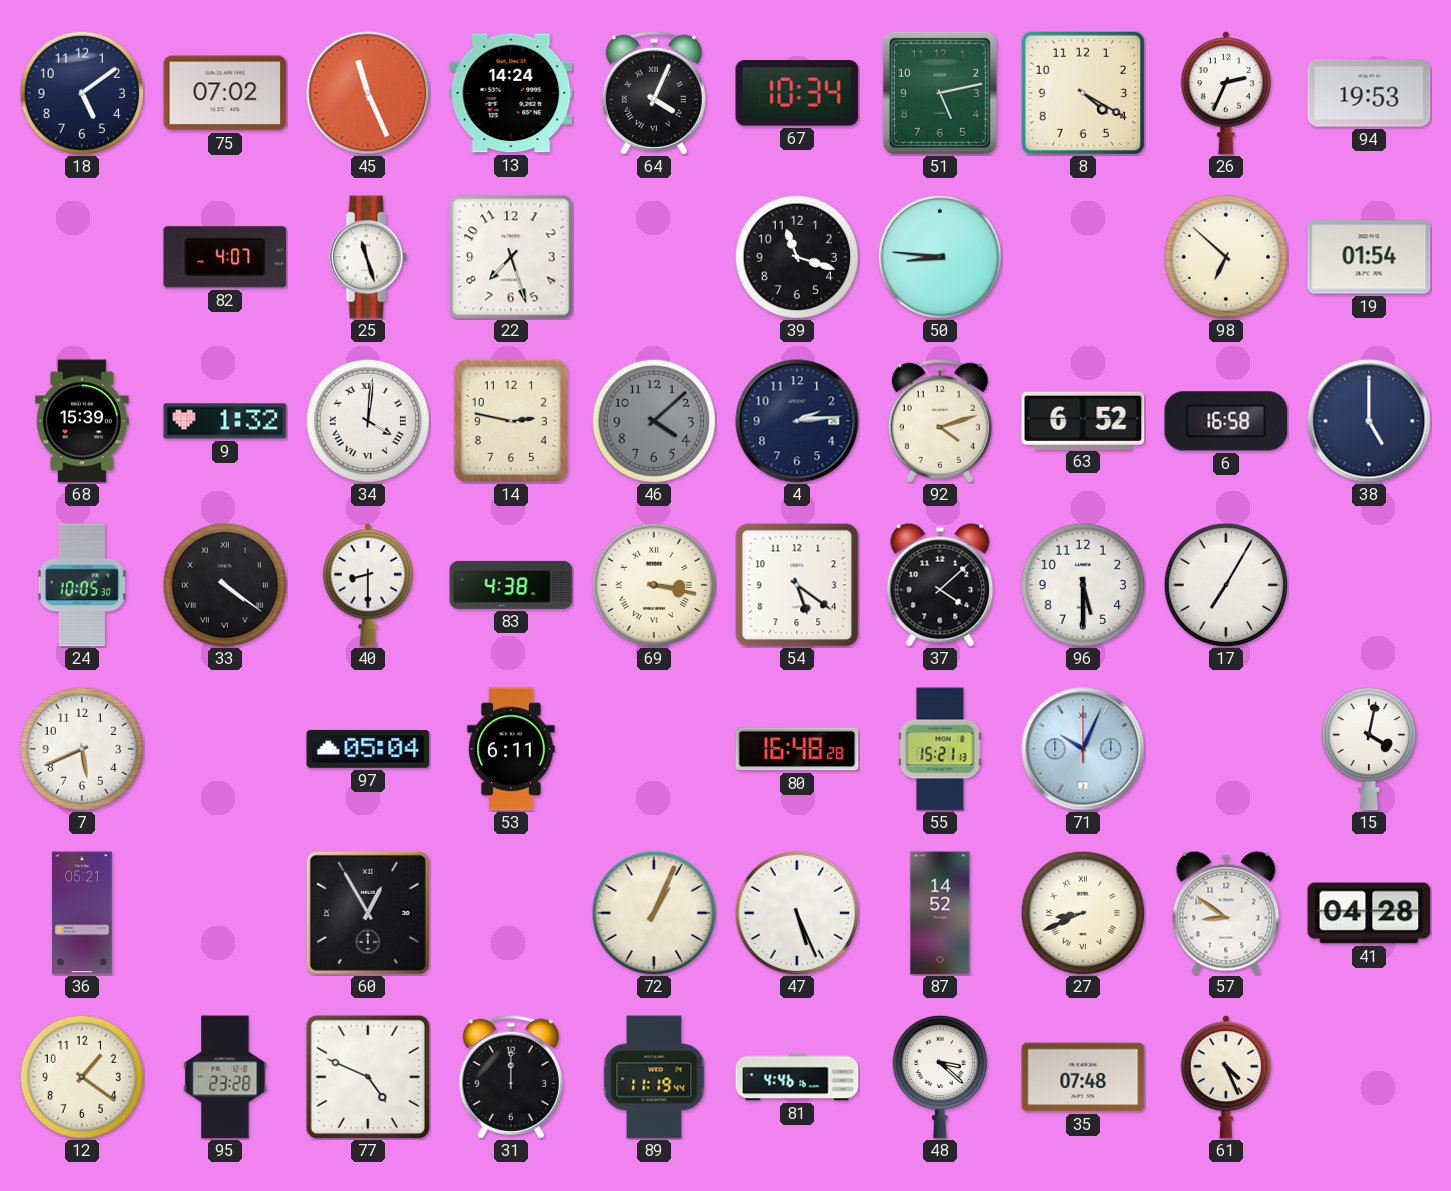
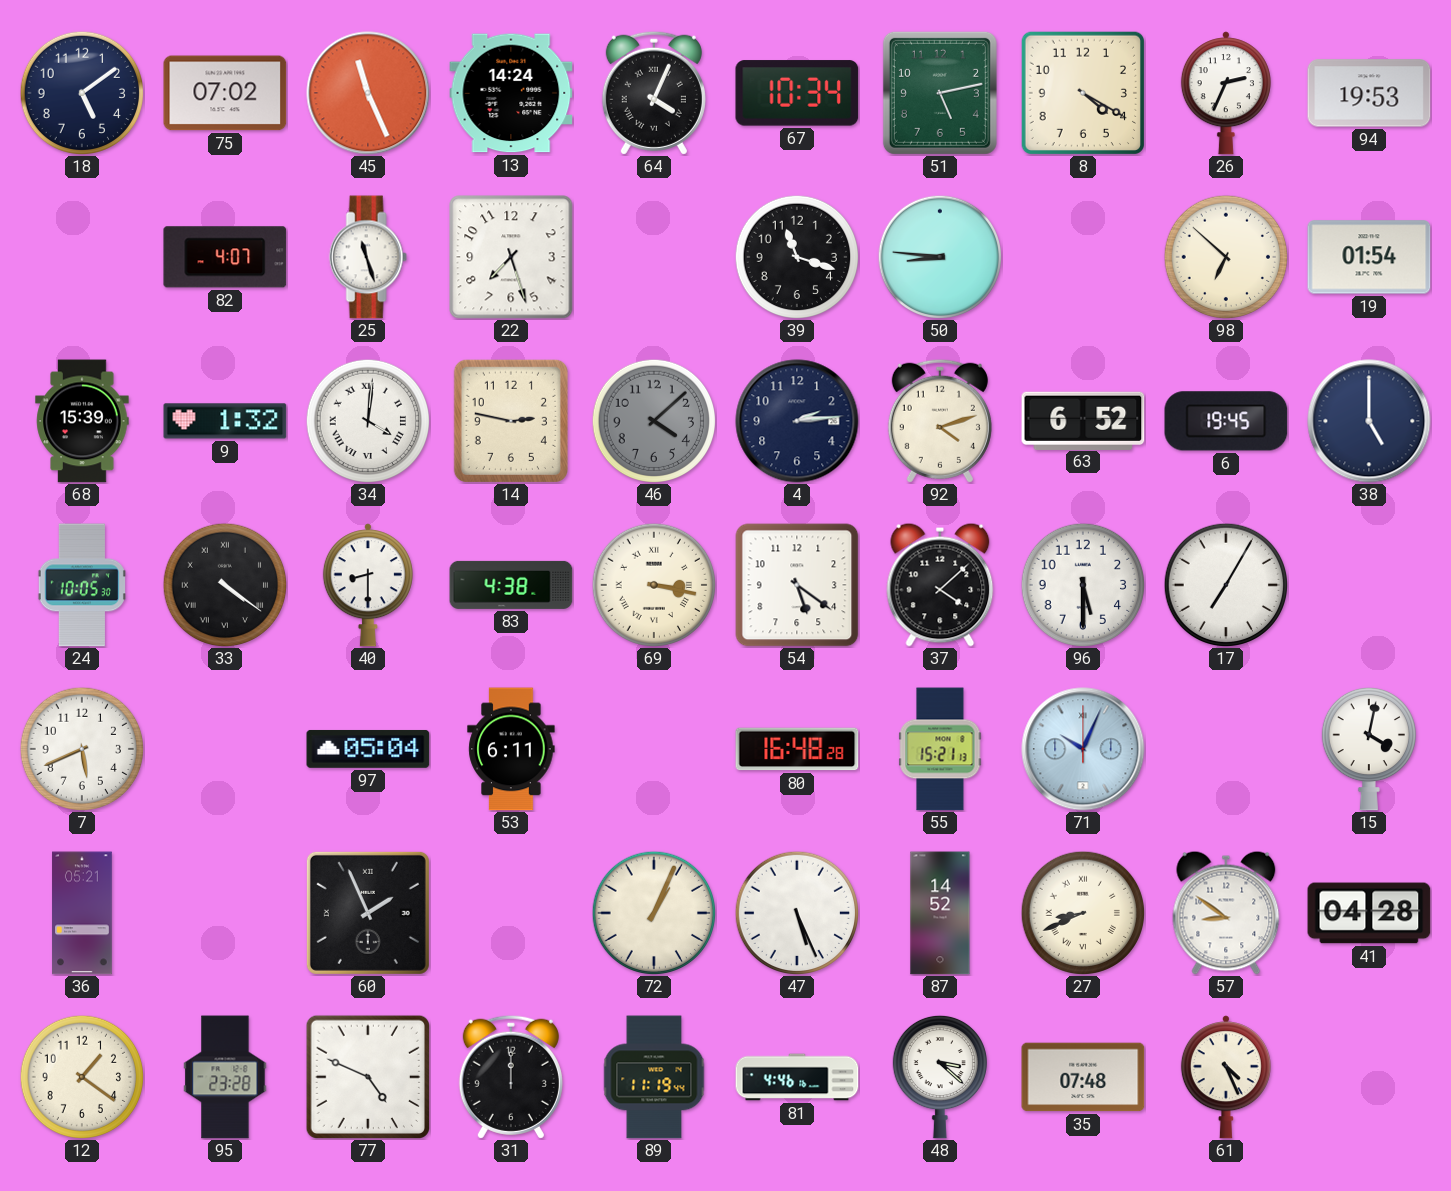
6: 16:58 -> 19:45 (1226, 421)
60: 12:55 -> 1:56 (368, 913)
